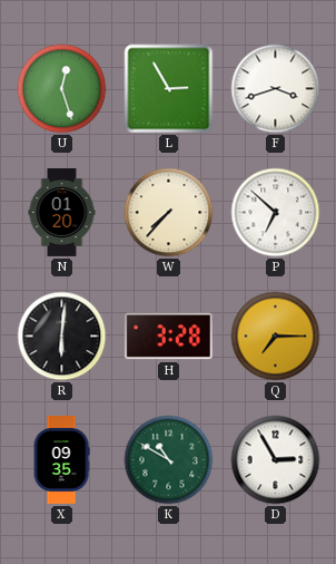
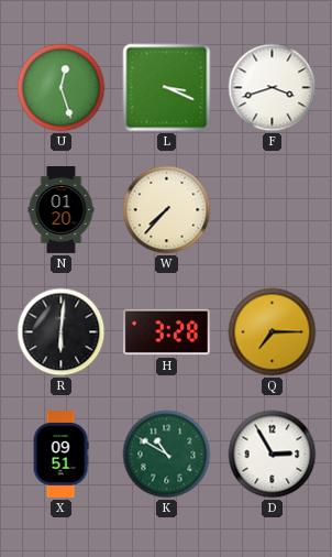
L: 2:55 -> 3:19 (167, 88)
P: 6:52 -> none (276, 213)
X: 09:35 -> 09:51 (60, 455)
